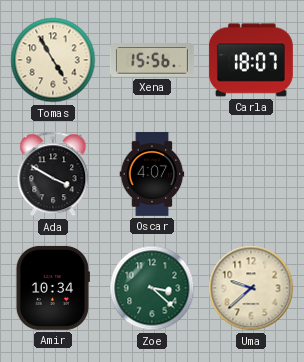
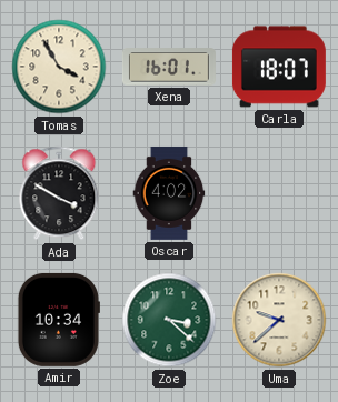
Tomas: 4:55 -> 3:55 (59, 67)
Xena: 15:56 -> 16:01 (169, 67)
Oscar: 4:07 -> 4:02 (169, 193)
